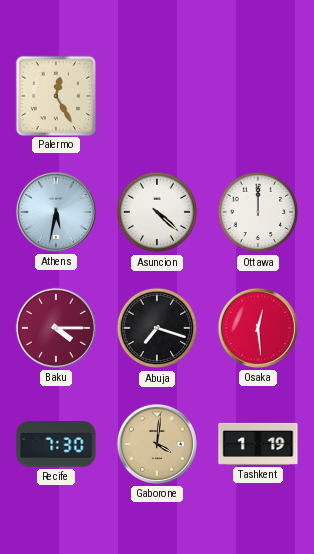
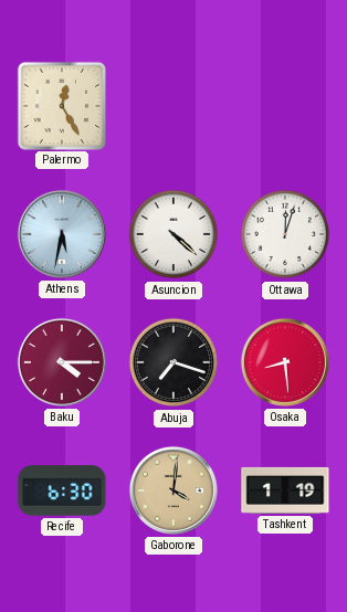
Ottawa: 12:00 -> 12:03 (285, 234)
Osaka: 12:29 -> 8:29 (285, 362)
Recife: 7:30 -> 6:30 (62, 490)
